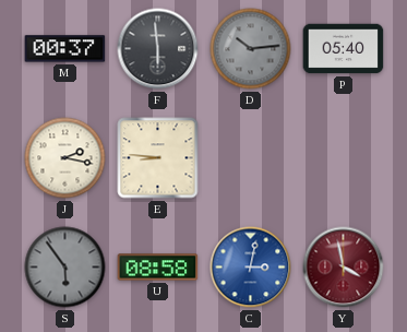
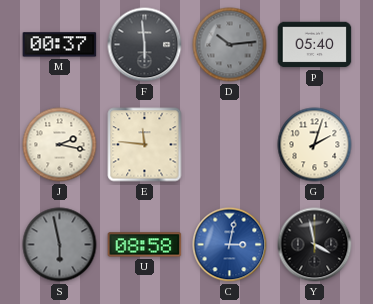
E: 8:46 -> 11:46 (145, 145)
G: none -> 2:03 (315, 145)
S: 5:54 -> 5:58 (60, 245)
Y dial: burgundy -> black (315, 245)
